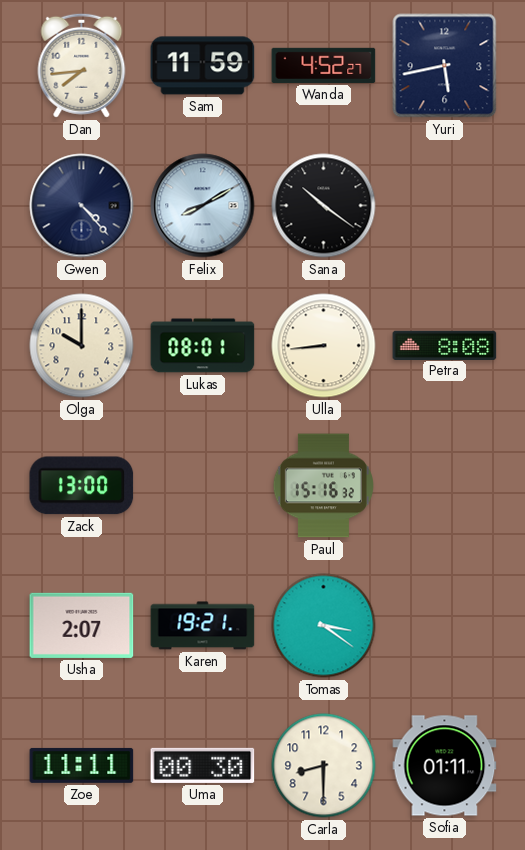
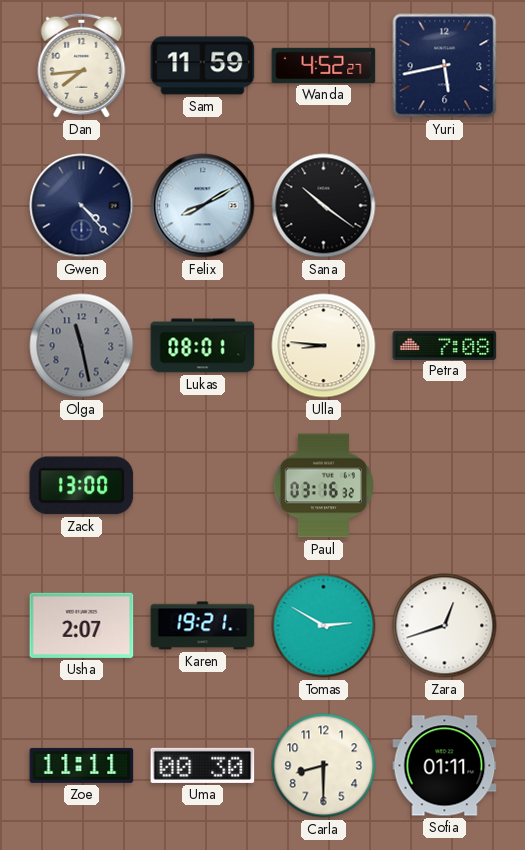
Olga: 10:00 -> 11:28 (82, 346)
Olga dial: cream -> grey (82, 346)
Ulla: 8:44 -> 8:46 (324, 346)
Petra: 8:08 -> 7:08 (445, 345)
Paul: 15:16 -> 03:16 (323, 486)
Tomas: 3:21 -> 2:50 (324, 626)
Zara: none -> 12:42 (445, 626)
